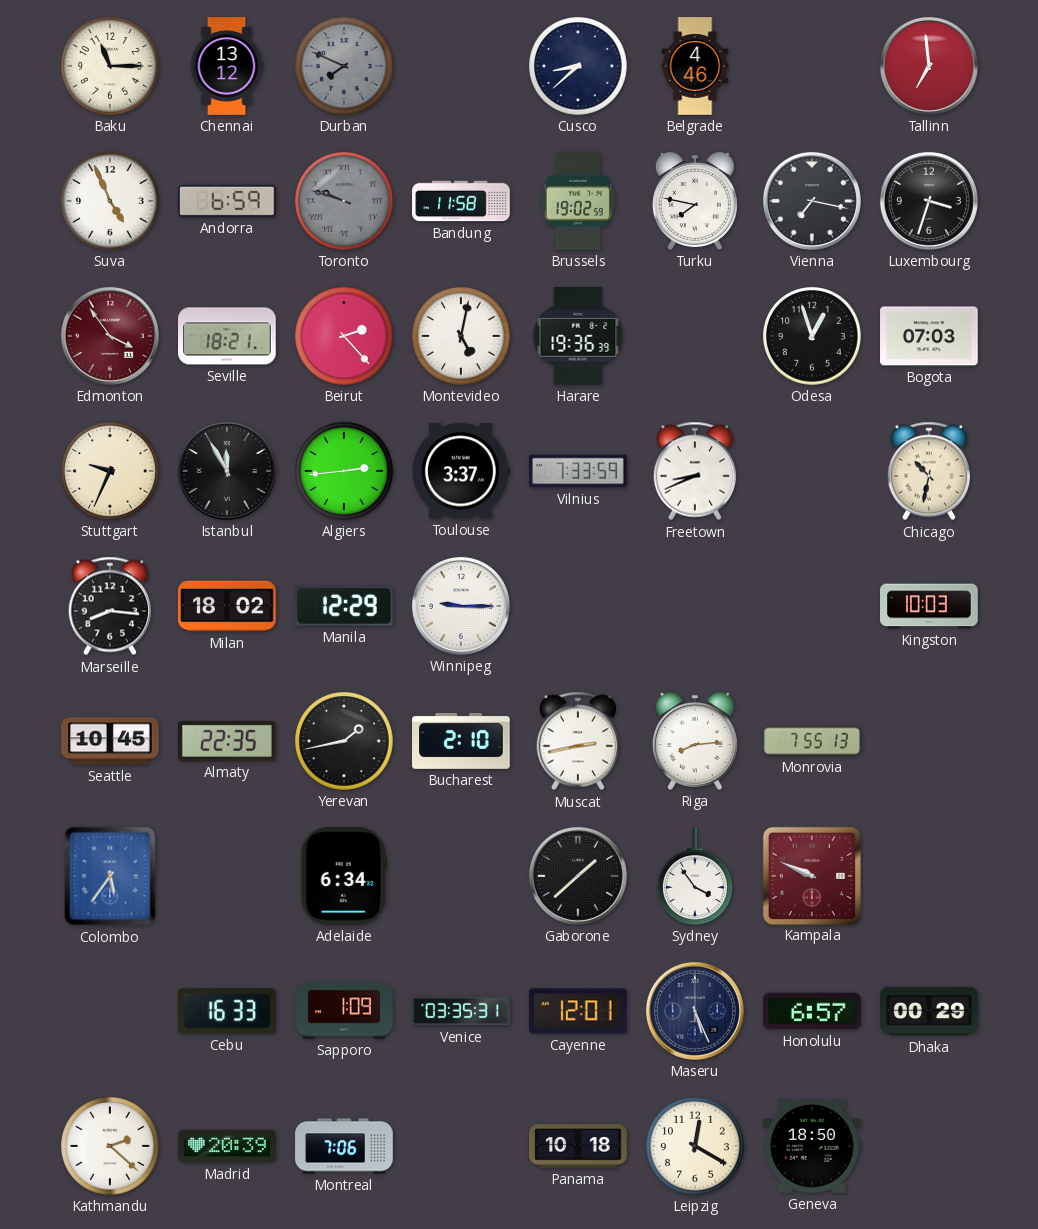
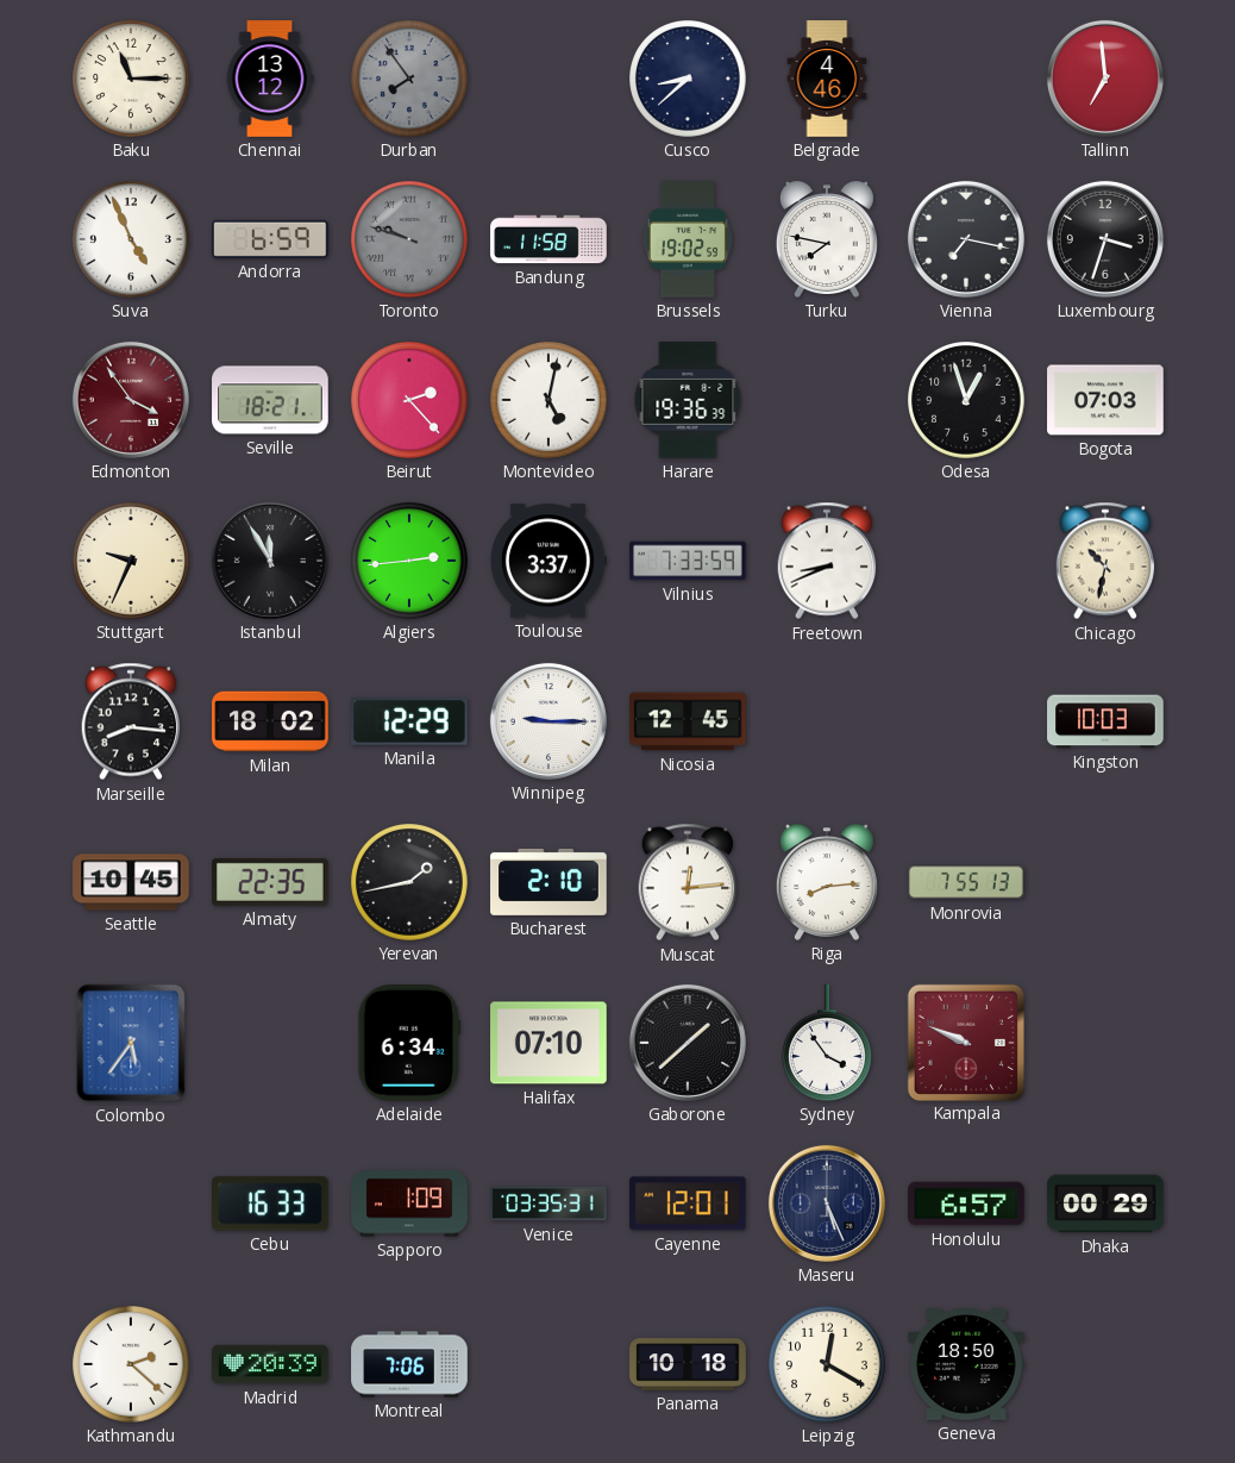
Durban: 7:49 -> 7:54 (410, 80)
Nicosia: none -> 12:45 (688, 721)
Muscat: 2:43 -> 12:14 (688, 882)
Halifax: none -> 07:10 (548, 1043)
